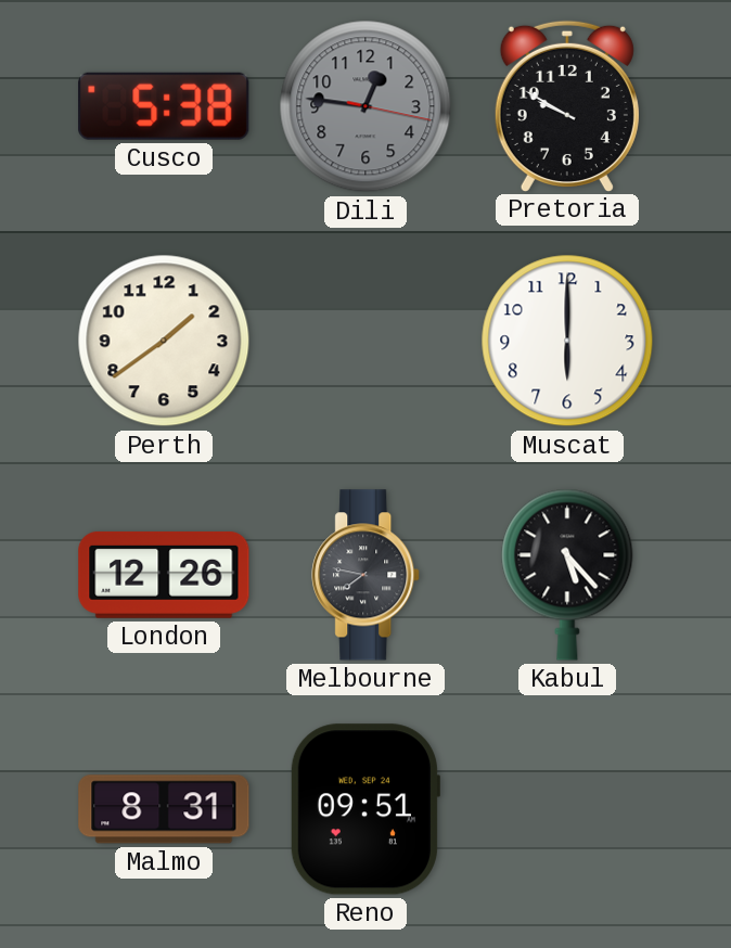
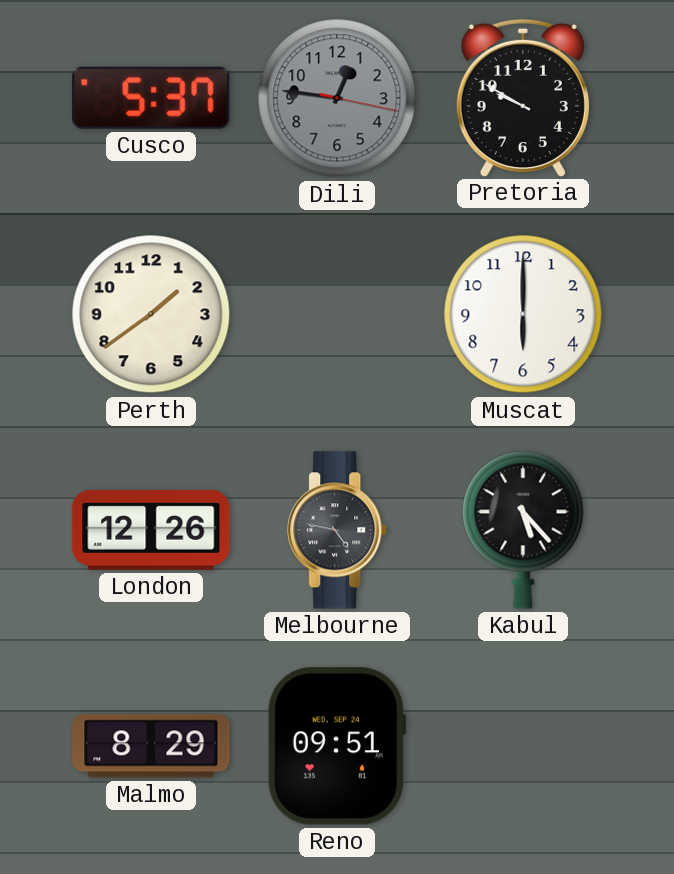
Cusco: 5:38 -> 5:37 (151, 98)
Melbourne: 7:47 -> 4:47 (338, 530)
Malmo: 8:31 -> 8:29 (151, 746)
